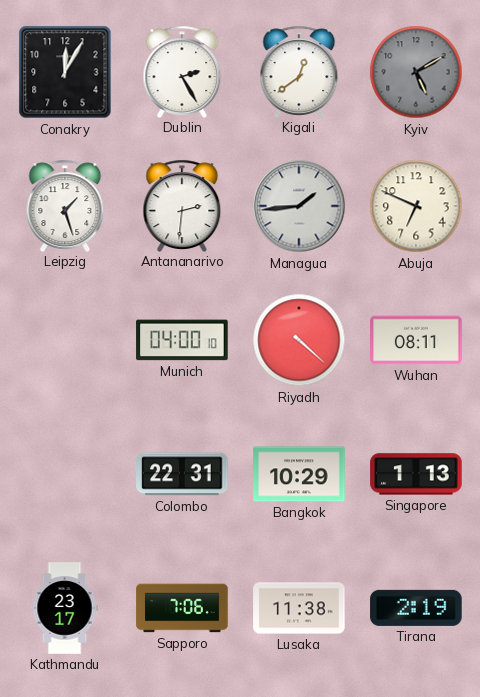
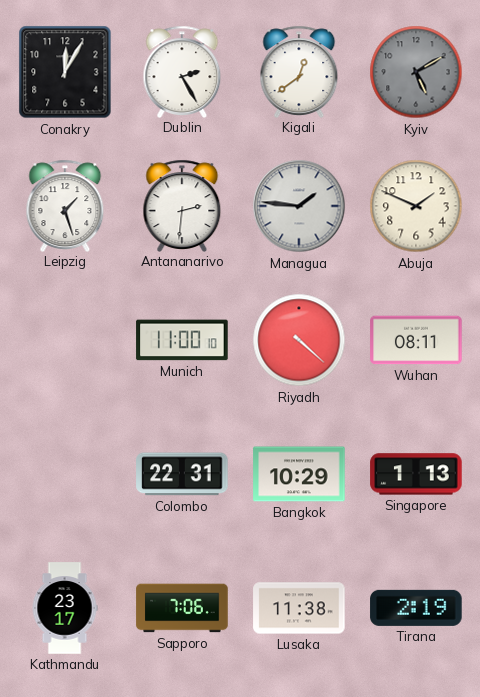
Managua: 1:44 -> 1:46 (299, 206)
Abuja: 6:49 -> 1:49 (416, 206)
Munich: 04:00 -> 11:00 (182, 340)
